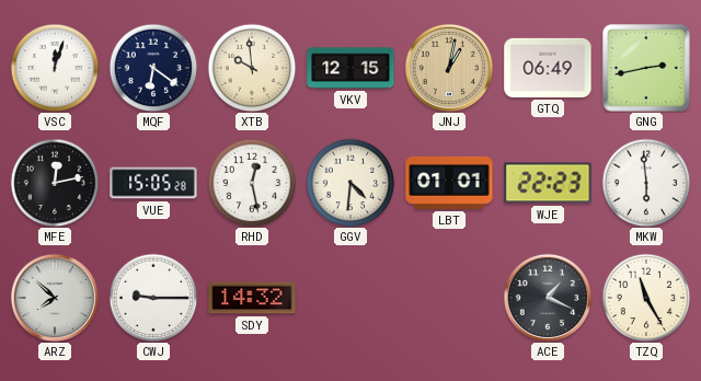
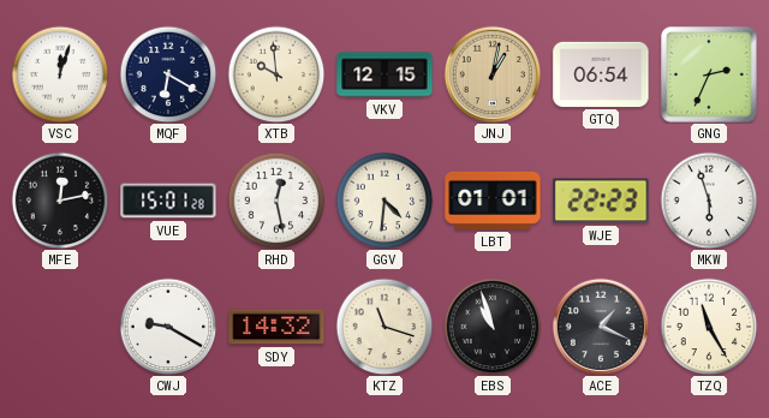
MQF: 6:21 -> 6:20 (168, 74)
GTQ: 06:49 -> 06:54 (601, 74)
GNG: 2:43 -> 2:34 (709, 74)
VUE: 15:05 -> 15:01 (168, 201)
MKW: 5:59 -> 5:57 (709, 201)
ARZ: 7:52 -> none (55, 298)
CWJ: 9:15 -> 9:20 (168, 327)
KTZ: none -> 11:18 (384, 327)
EBS: none -> 10:57 (493, 327)
